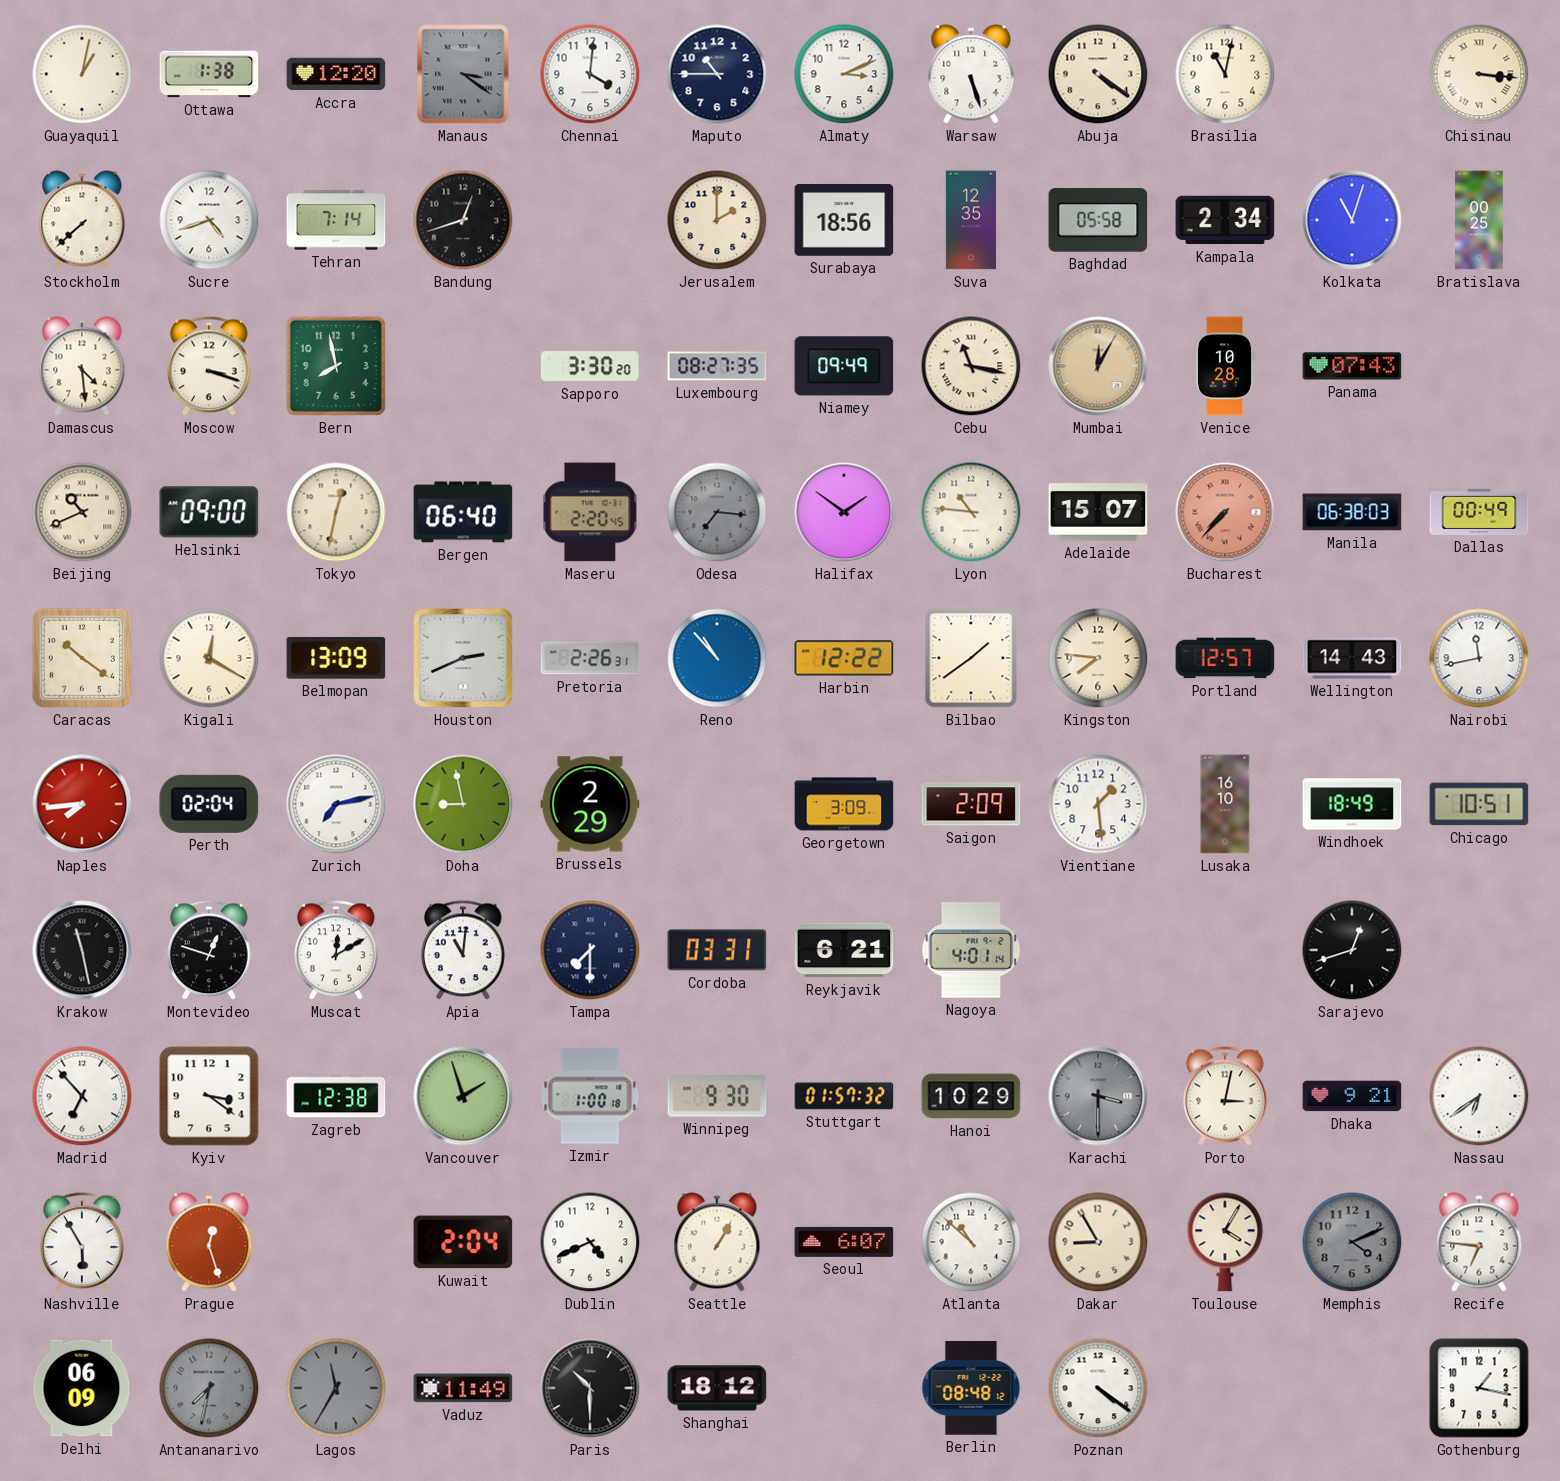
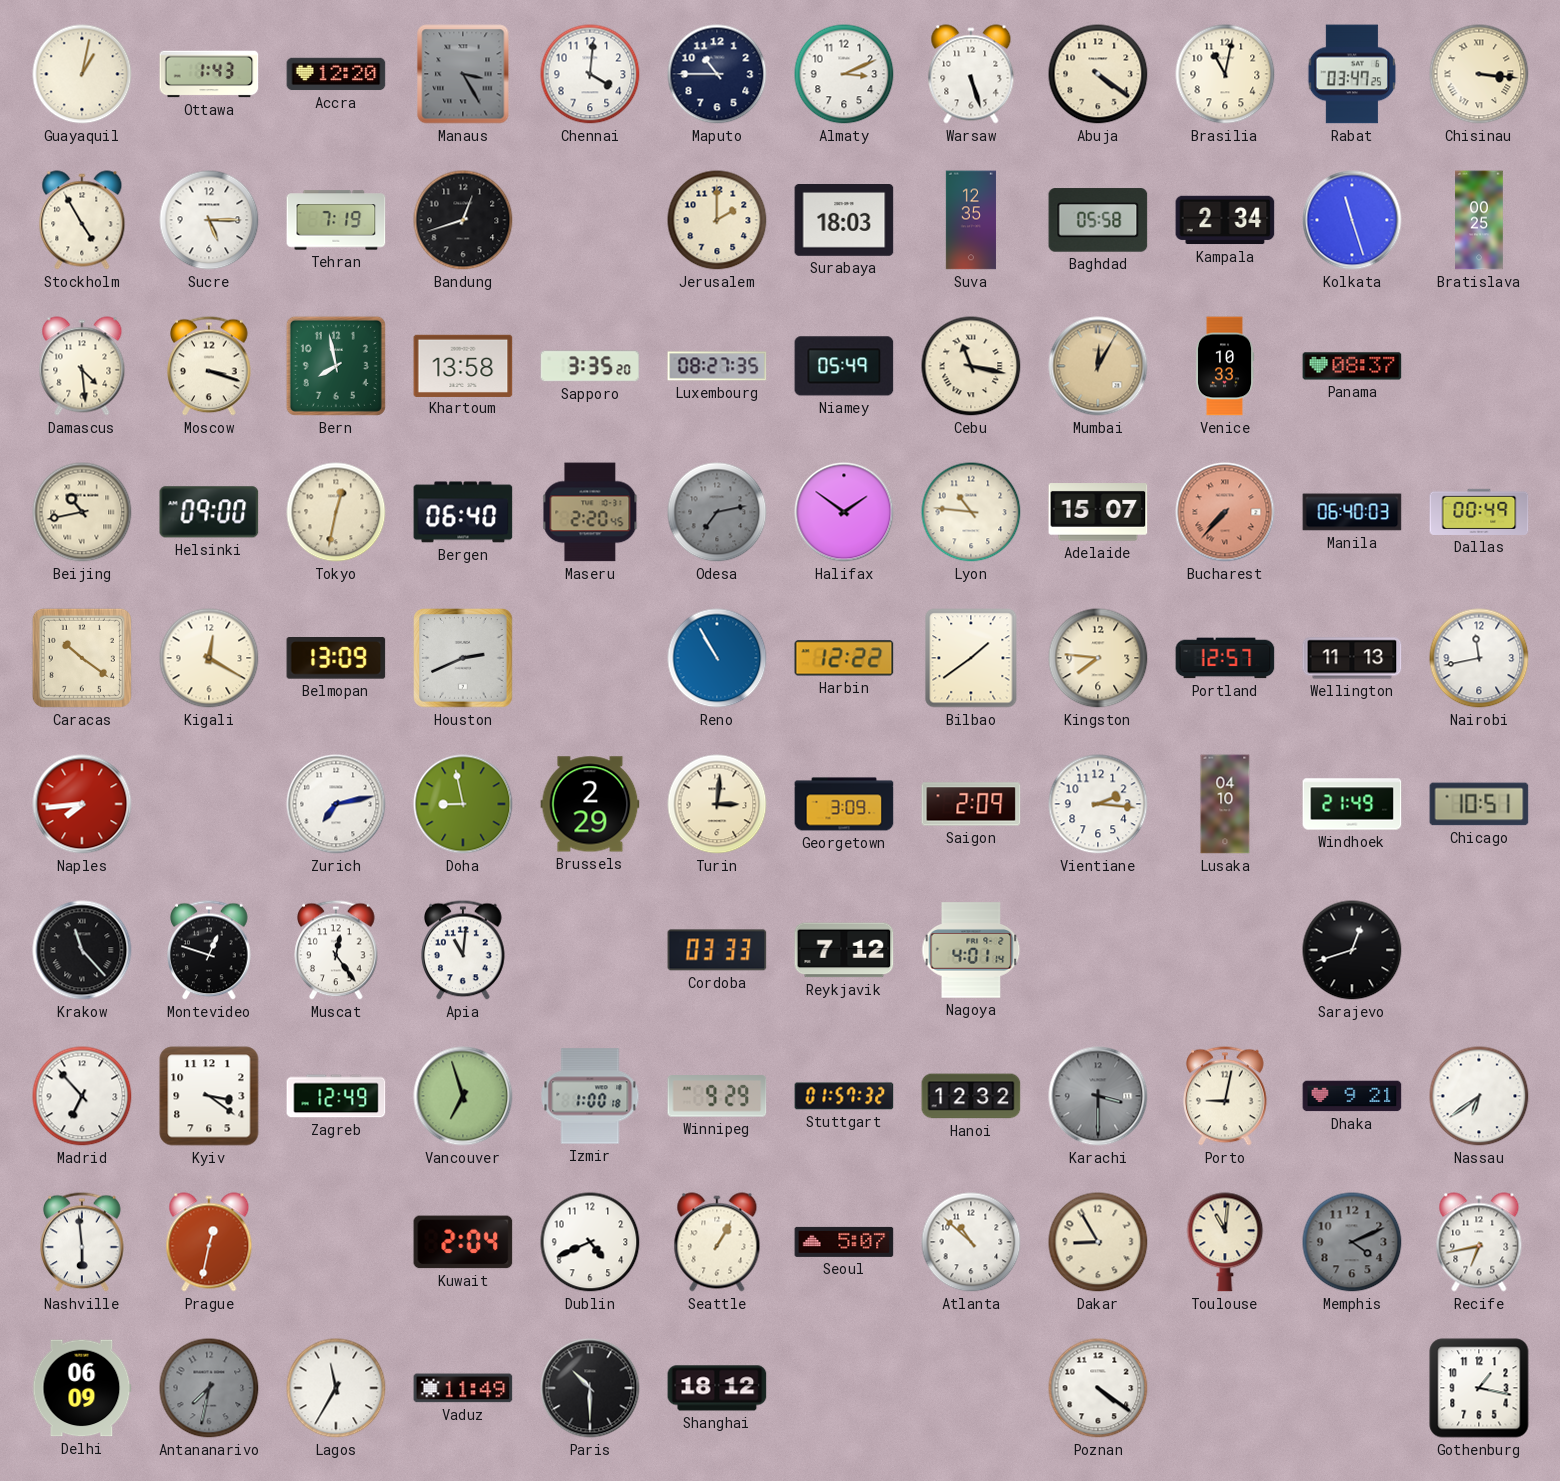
Ottawa: 1:38 -> 1:43 (209, 74)
Manaus: 3:21 -> 3:25 (463, 74)
Rabat: none -> 03:47 (1352, 74)
Stockholm: 7:38 -> 4:55 (82, 220)
Sucre: 4:42 -> 5:15 (209, 220)
Tehran: 7:14 -> 7:19 (336, 220)
Surabaya: 18:56 -> 18:03 (844, 221)
Kolkata: 11:03 -> 11:27 (1352, 220)
Khartoum: none -> 13:58 (463, 365)
Sapporo: 3:30 -> 3:35 (590, 366)
Niamey: 09:49 -> 05:49 (844, 366)
Venice: 10:28 -> 10:33 (1225, 366)
Panama: 07:43 -> 08:37 (1352, 366)
Beijing: 10:41 -> 10:43 (82, 512)
Odesa: 7:16 -> 7:13 (717, 512)
Manila: 06:38 -> 06:40 (1352, 512)
Pretoria: 2:26 -> none (590, 658)
Reno: 10:53 -> 10:55 (717, 658)
Wellington: 14:43 -> 11:13 (1352, 658)
Perth: 02:04 -> none (209, 804)
Turin: none -> 3:01 (717, 804)
Vientiane: 1:29 -> 2:16 (1098, 804)
Lusaka: 16:10 -> 04:10 (1225, 804)
Windhoek: 18:49 -> 21:49 (1352, 804)
Krakow: 11:28 -> 11:23 (82, 950)
Muscat: 12:10 -> 12:24 (336, 950)
Tampa: 7:30 -> none (590, 950)
Cordoba: 03:31 -> 03:33 (717, 950)
Reykjavik: 6:21 -> 7:12 (844, 950)
Zagreb: 12:38 -> 12:49 (336, 1096)
Vancouver: 1:57 -> 6:57 (463, 1096)
Winnipeg: 9:30 -> 9:29 (717, 1096)
Hanoi: 10:29 -> 12:32 (971, 1096)
Porto: 3:02 -> 9:02 (1225, 1096)
Nashville: 5:55 -> 5:59 (82, 1242)
Prague: 12:27 -> 12:32 (209, 1242)
Seoul: 6:07 -> 5:07 (844, 1242)
Toulouse: 4:05 -> 11:01 (1225, 1242)
Recife: 6:46 -> 6:43 (1479, 1242)
Lagos dial: grey -> white (336, 1388)
Berlin: 08:48 -> none (971, 1388)
